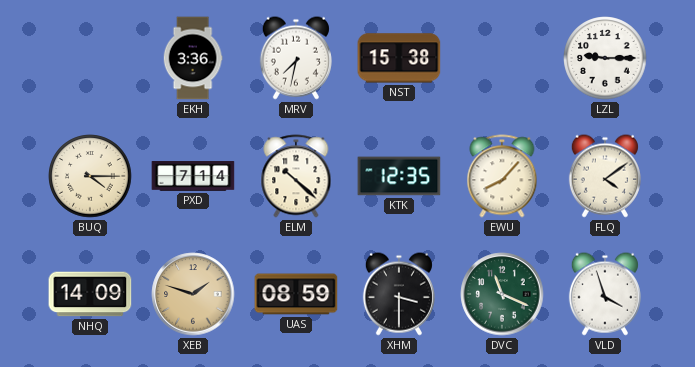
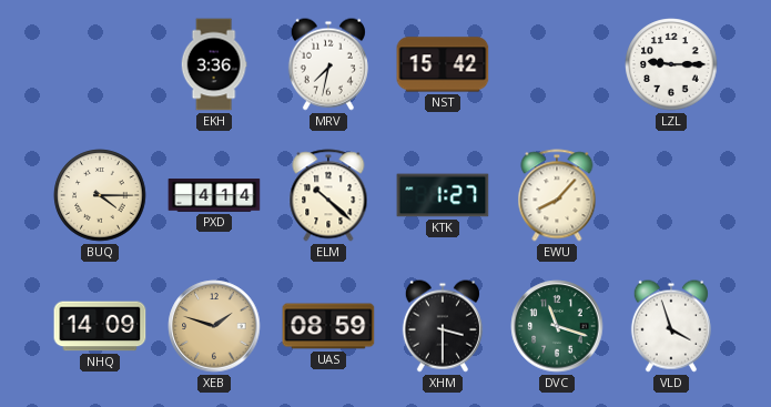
NST: 15:38 -> 15:42 (443, 64)
PXD: 7:14 -> 4:14 (214, 195)
KTK: 12:35 -> 1:27 (443, 195)
FLQ: 4:09 -> none (605, 176)
DVC: 11:19 -> 11:18 (557, 326)
